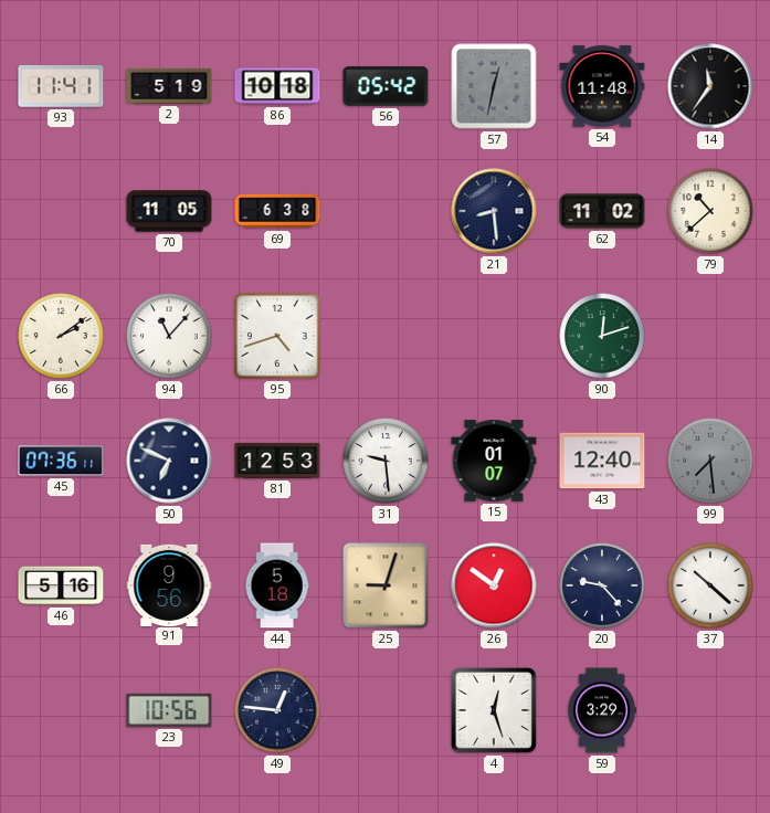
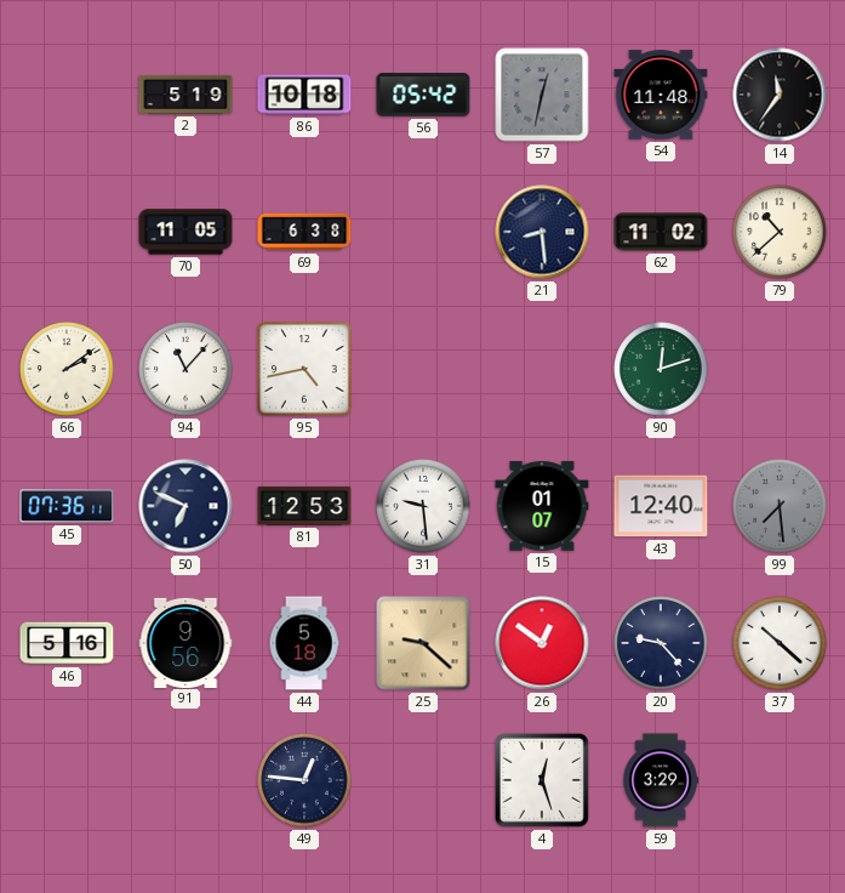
93: 11:41 -> none (61, 86)
95: 4:42 -> 4:43 (304, 369)
25: 9:03 -> 9:22 (423, 643)
23: 10:56 -> none (169, 710)
